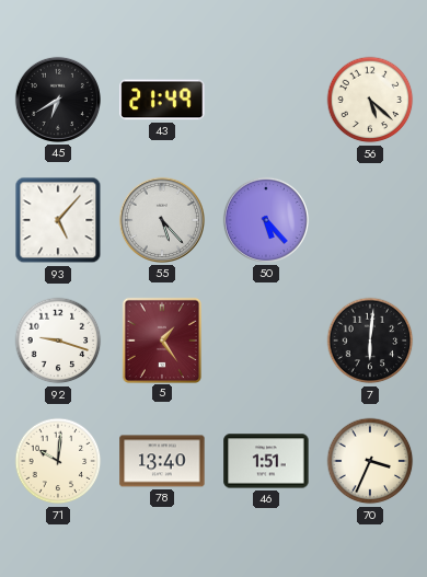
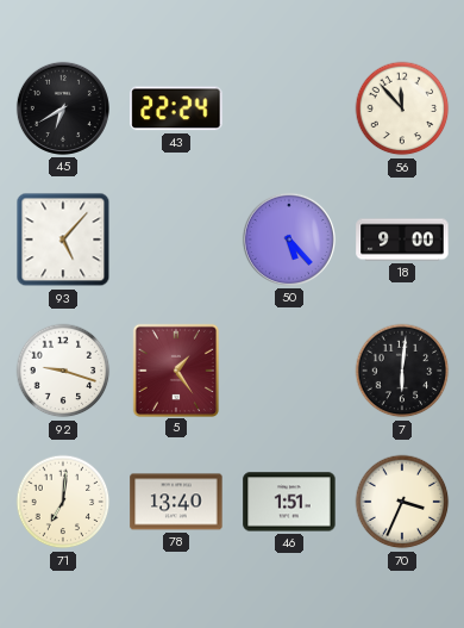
43: 21:49 -> 22:24 (176, 108)
56: 5:22 -> 11:53 (402, 108)
55: 5:23 -> none (162, 220)
18: none -> 9:00 (402, 240)
71: 10:01 -> 7:01 (63, 502)
